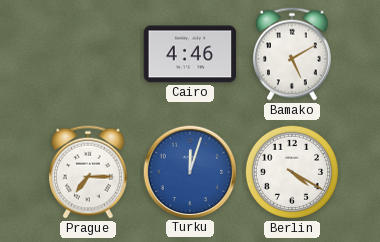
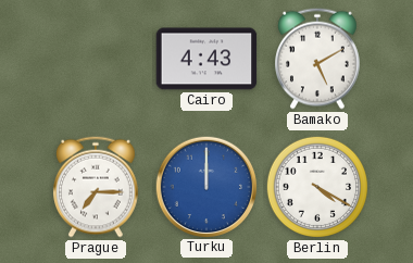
Cairo: 4:46 -> 4:43 (206, 59)
Turku: 12:03 -> 12:00 (205, 186)
